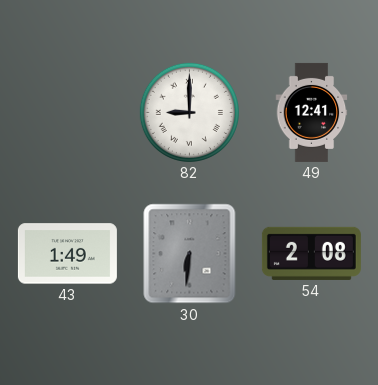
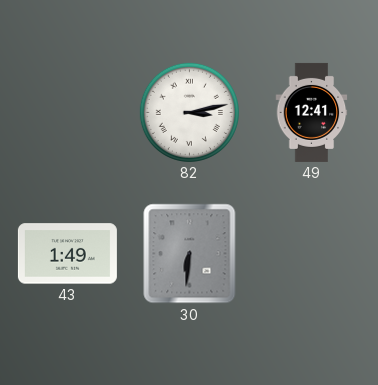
82: 9:00 -> 3:13 (189, 112)
54: 2:08 -> none (311, 253)
